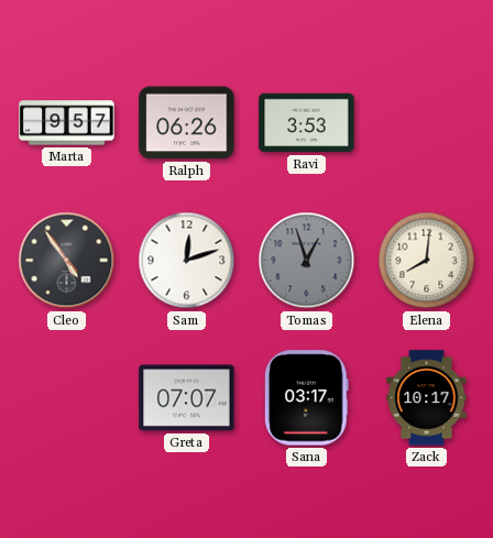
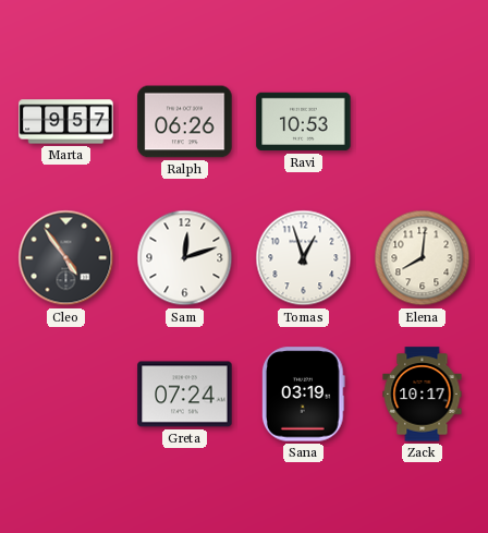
Ravi: 3:53 -> 10:53 (304, 122)
Tomas dial: grey -> white (304, 258)
Greta: 07:07 -> 07:24 (185, 395)
Sana: 03:17 -> 03:19 (303, 395)
